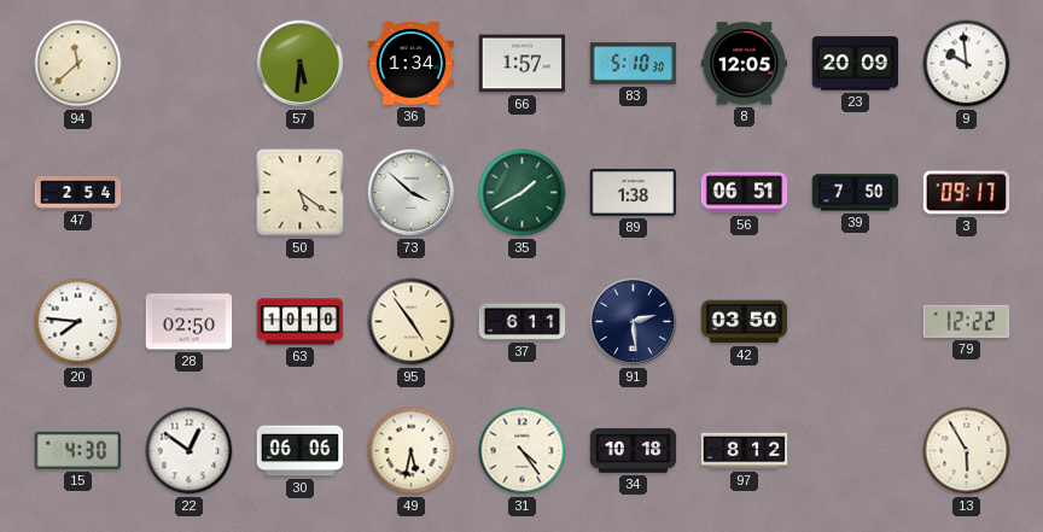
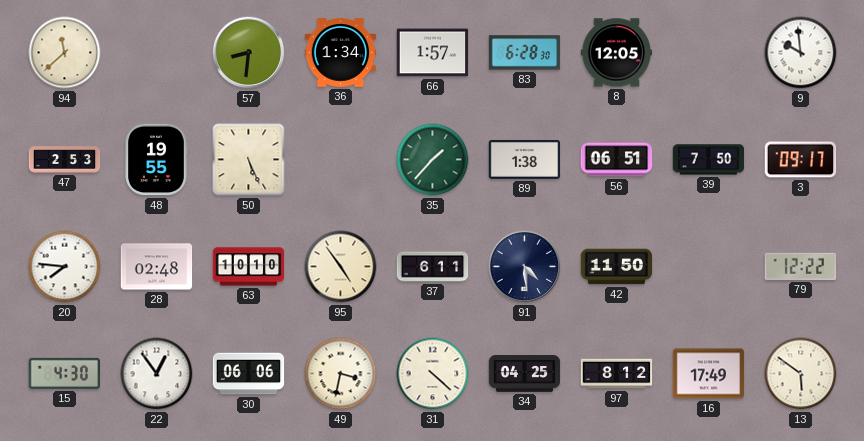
57: 5:31 -> 8:31 (249, 53)
83: 5:10 -> 6:28 (525, 53)
23: 20:09 -> none (856, 64)
47: 2:54 -> 2:53 (65, 160)
48: none -> 19:55 (156, 160)
50: 5:21 -> 5:26 (249, 160)
73: 3:52 -> none (412, 193)
35: 1:40 -> 1:37 (433, 160)
28: 02:50 -> 02:48 (157, 267)
91: 2:29 -> 4:29 (525, 267)
42: 03:50 -> 11:50 (617, 267)
22: 12:51 -> 12:54 (157, 374)
49: 5:32 -> 3:32 (341, 374)
31: 4:24 -> 4:22 (433, 374)
34: 10:18 -> 04:25 (525, 374)
16: none -> 17:49 (709, 374)
13: 5:55 -> 5:51 (801, 374)
